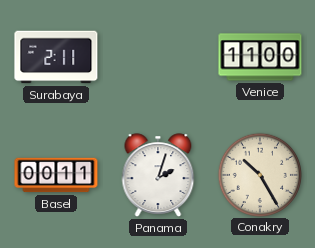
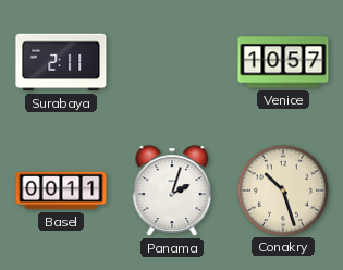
Venice: 11:00 -> 10:57 (283, 62)
Conakry: 10:25 -> 10:27 (282, 189)
